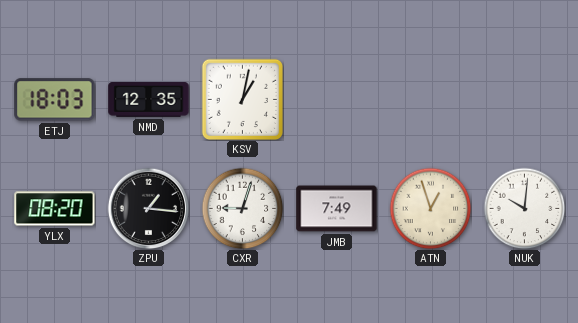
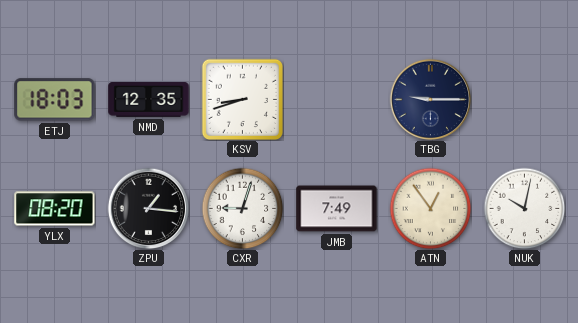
KSV: 1:02 -> 8:42 (242, 99)
TBG: none -> 9:15 (430, 99)
ATN: 12:57 -> 12:54 (430, 208)
NUK: 10:01 -> 10:02 (524, 208)
